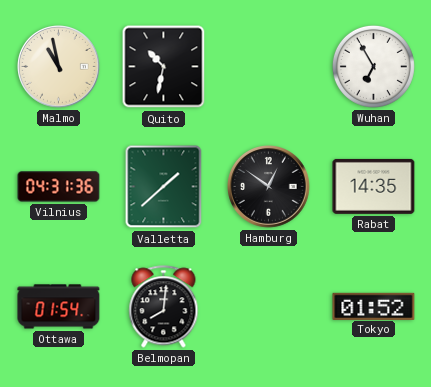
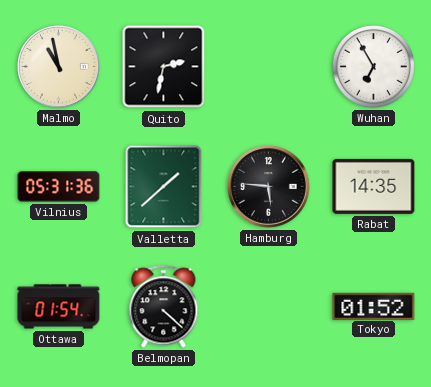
Quito: 10:32 -> 2:32 (164, 67)
Vilnius: 04:31 -> 05:31 (59, 187)
Hamburg: 12:51 -> 5:46 (269, 187)
Belmopan: 8:01 -> 4:22 (164, 307)
